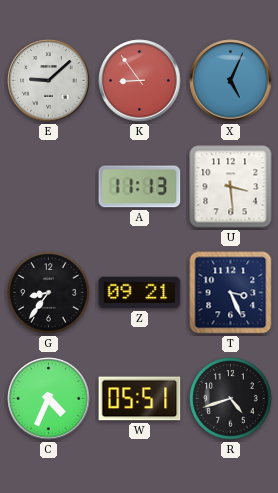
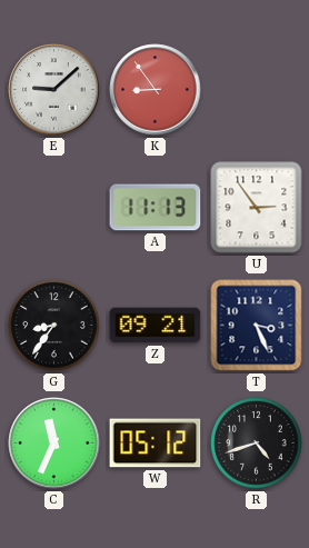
X: 5:04 -> none (231, 81)
U: 3:29 -> 2:54 (257, 208)
C: 4:34 -> 11:34 (54, 444)
W: 05:51 -> 05:12 (156, 444)
